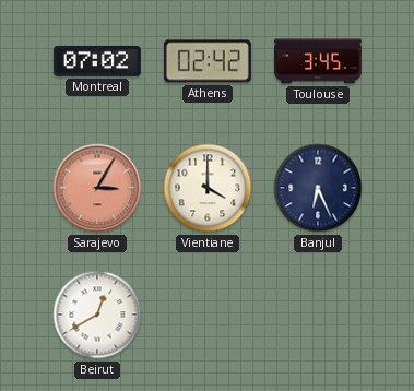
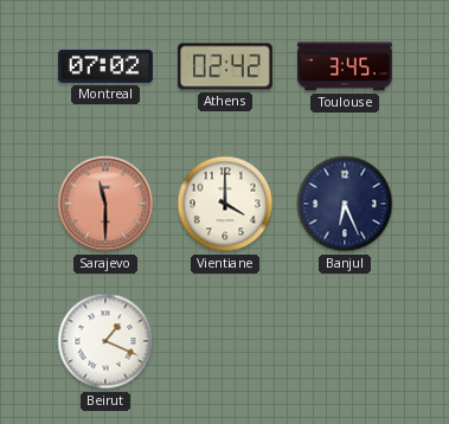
Sarajevo: 3:05 -> 11:30 (105, 204)
Beirut: 12:40 -> 1:19 (105, 341)
